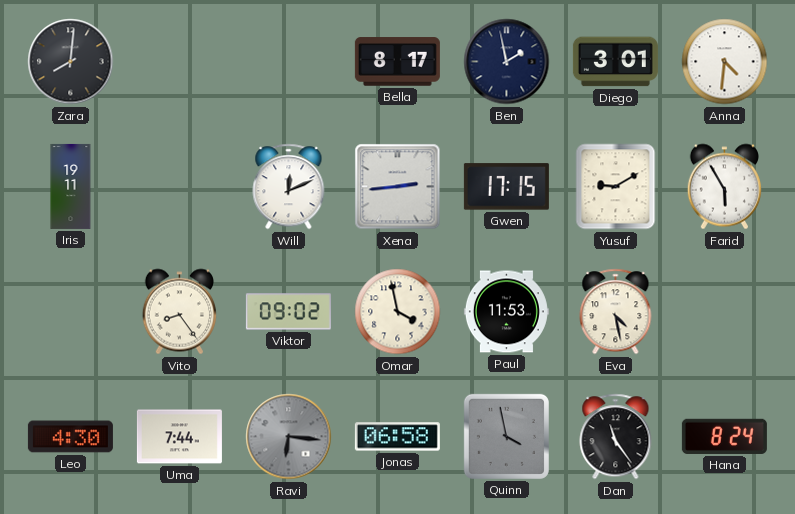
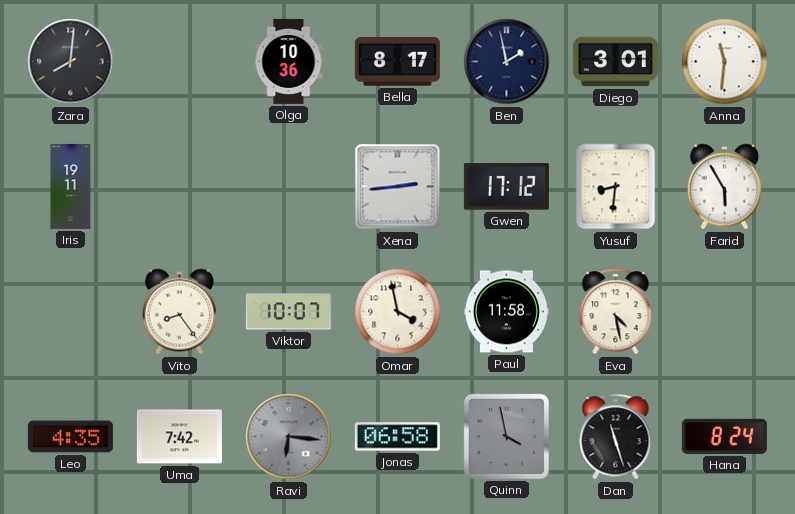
Olga: none -> 10:36 (289, 61)
Anna: 4:31 -> 11:31 (725, 62)
Will: 12:11 -> none (289, 187)
Gwen: 17:15 -> 17:12 (506, 187)
Yusuf: 9:10 -> 8:31 (616, 187)
Viktor: 09:02 -> 10:07 (288, 312)
Paul: 11:53 -> 11:58 (506, 312)
Leo: 4:30 -> 4:35 (70, 437)
Uma: 7:44 -> 7:42 (179, 437)
Dan: 11:24 -> 11:27 (616, 437)
